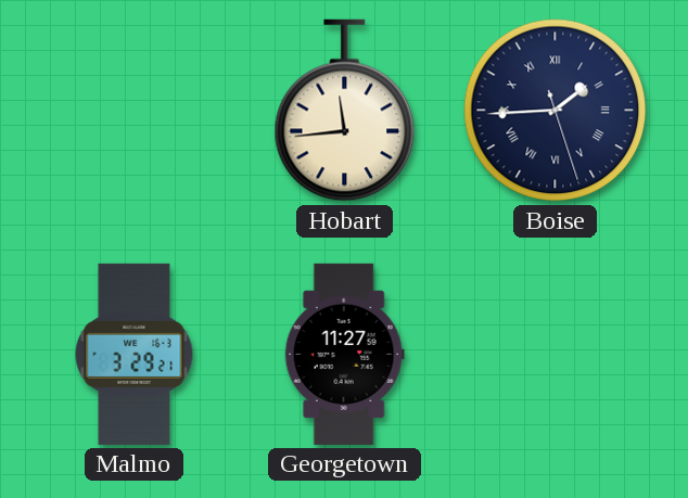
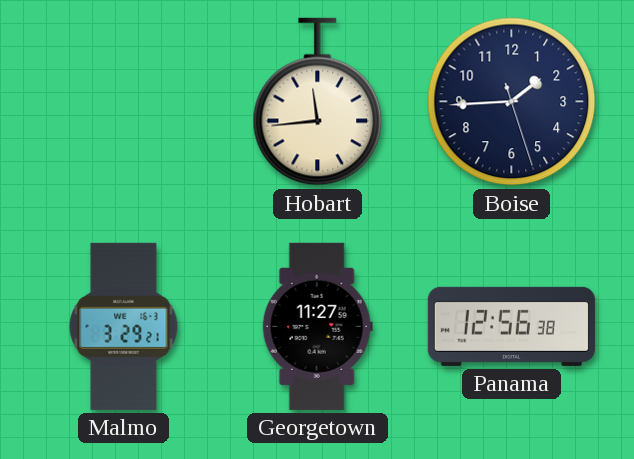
Boise numerals: Roman -> Arabic (512, 102)
Panama: none -> 12:56 (511, 326)
